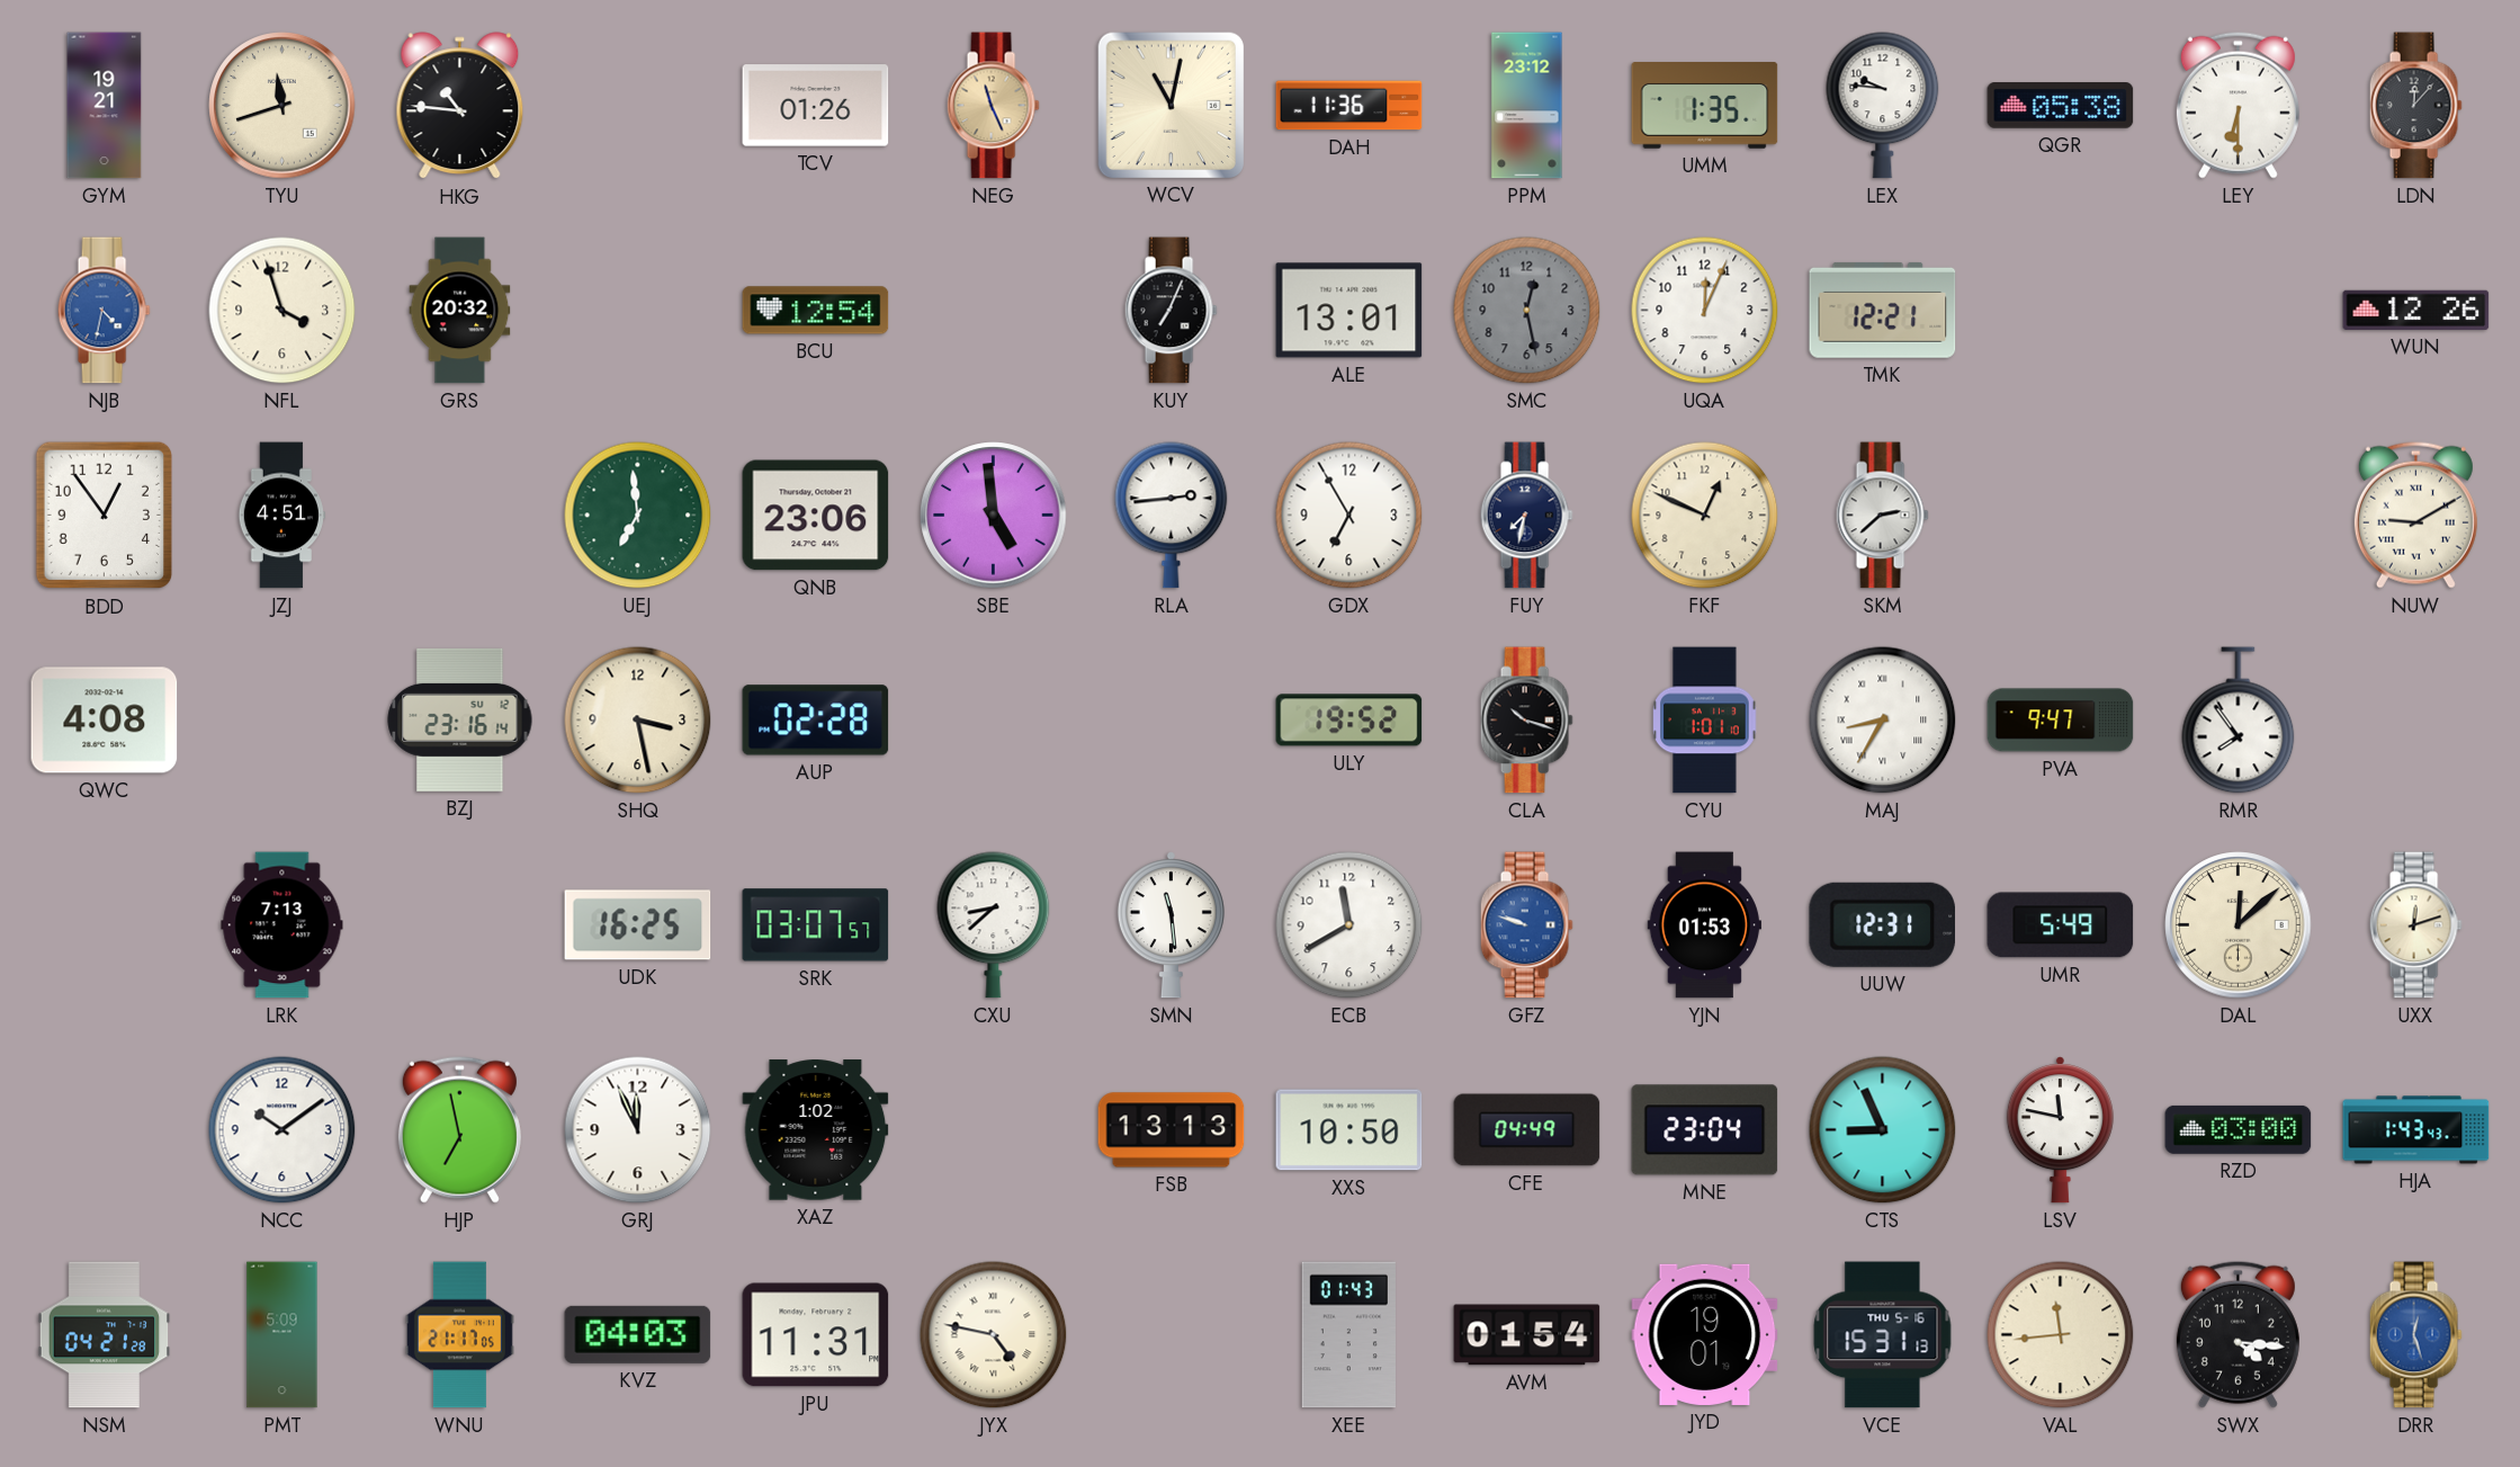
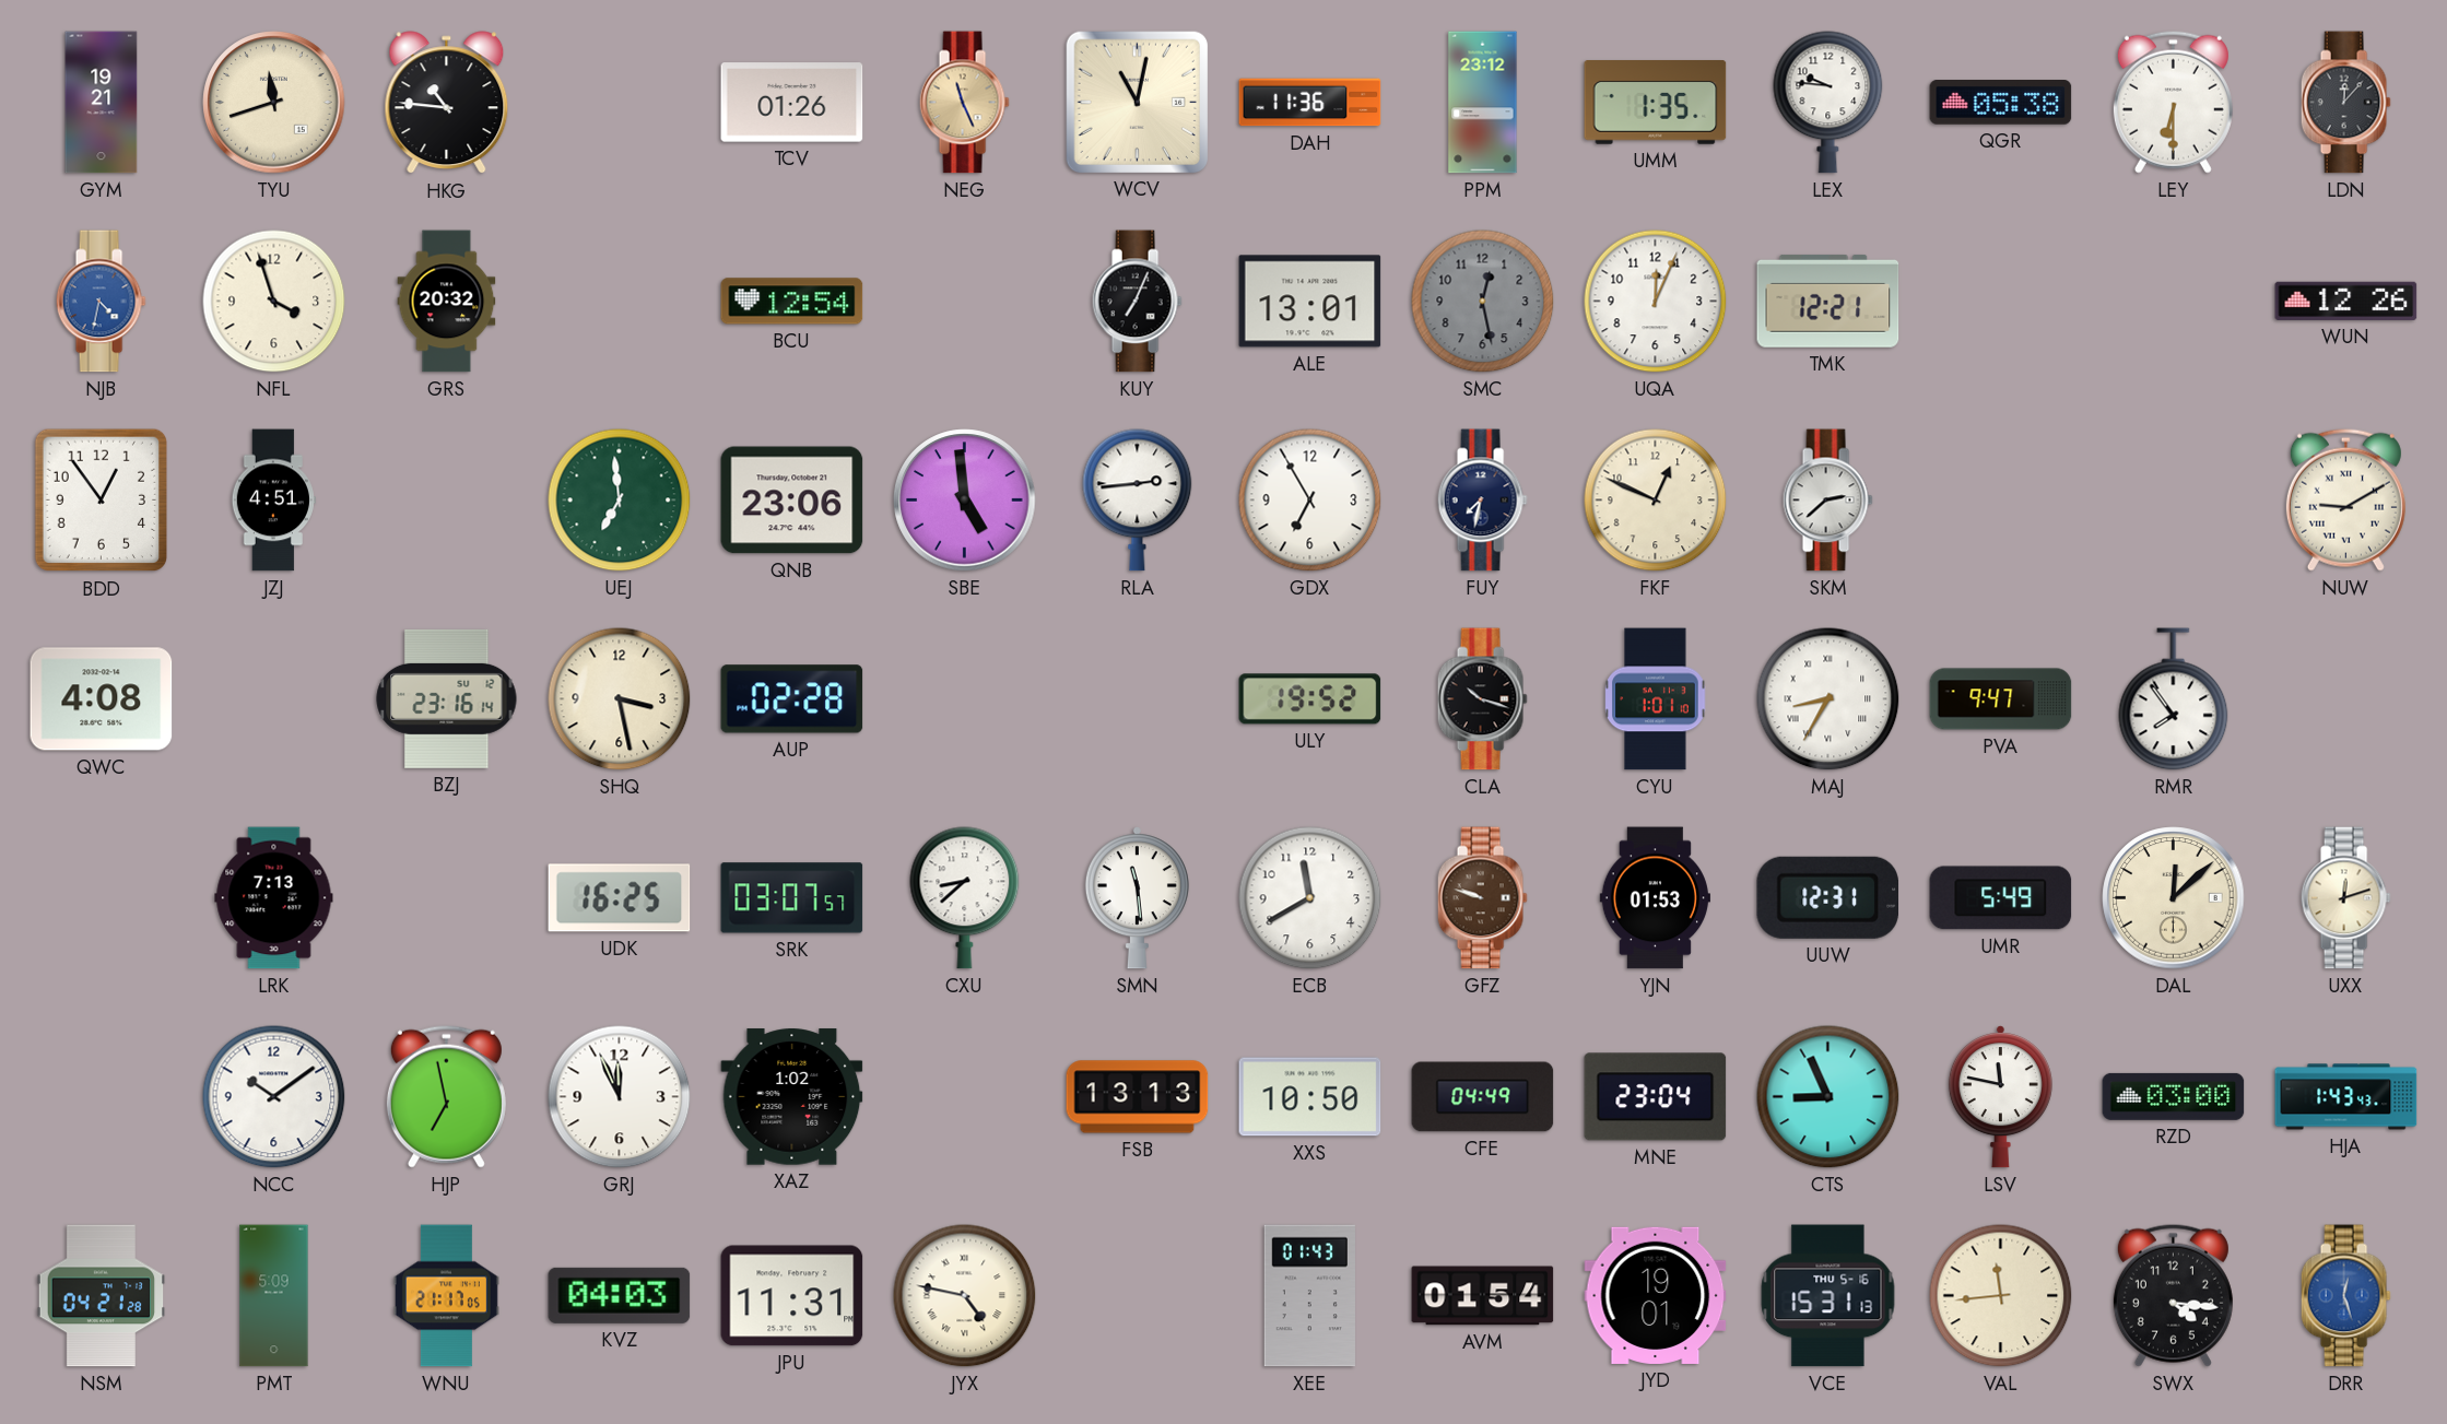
GFZ dial: blue -> brown (1482, 898)
